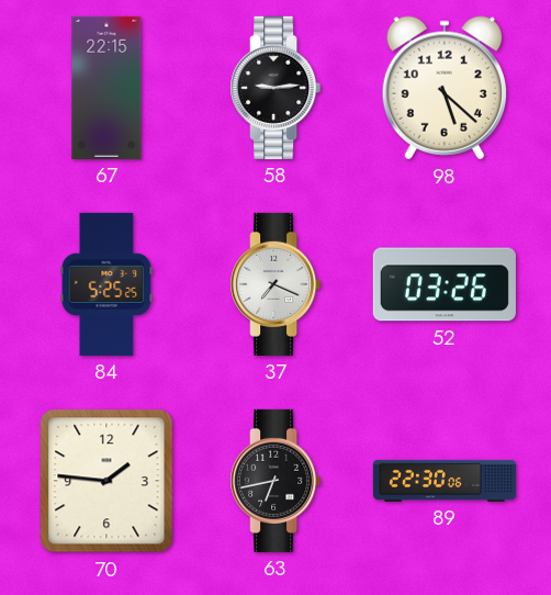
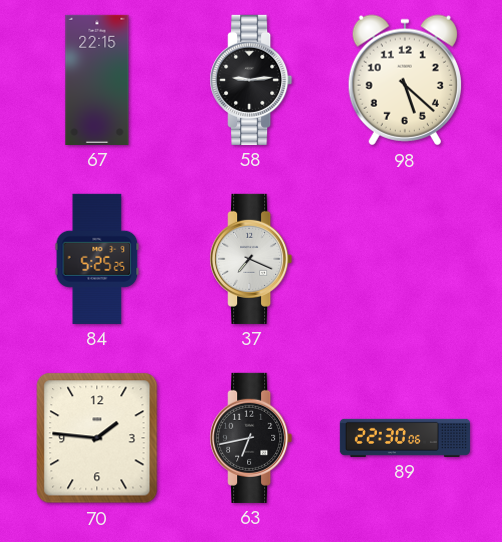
52: 03:26 -> none (445, 284)
